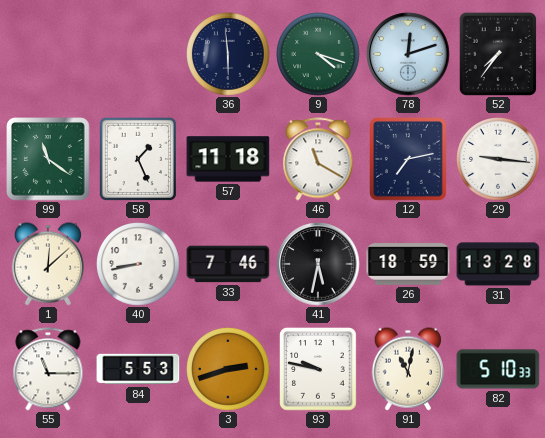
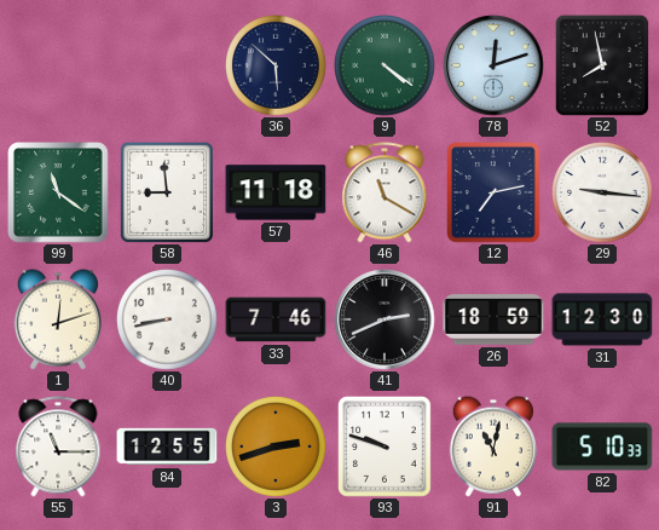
36: 5:59 -> 5:52 (277, 67)
9: 4:18 -> 4:21 (386, 67)
52: 7:36 -> 7:58 (602, 64)
58: 1:26 -> 8:59 (167, 191)
1: 12:08 -> 12:12 (58, 319)
41: 5:32 -> 2:41 (385, 319)
31: 13:28 -> 12:30 (602, 319)
84: 5:53 -> 12:55 (167, 447)
93: 9:47 -> 9:48 (386, 447)
